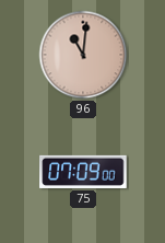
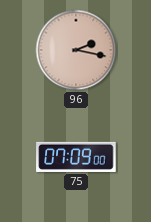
96: 11:01 -> 2:17 (76, 50)
